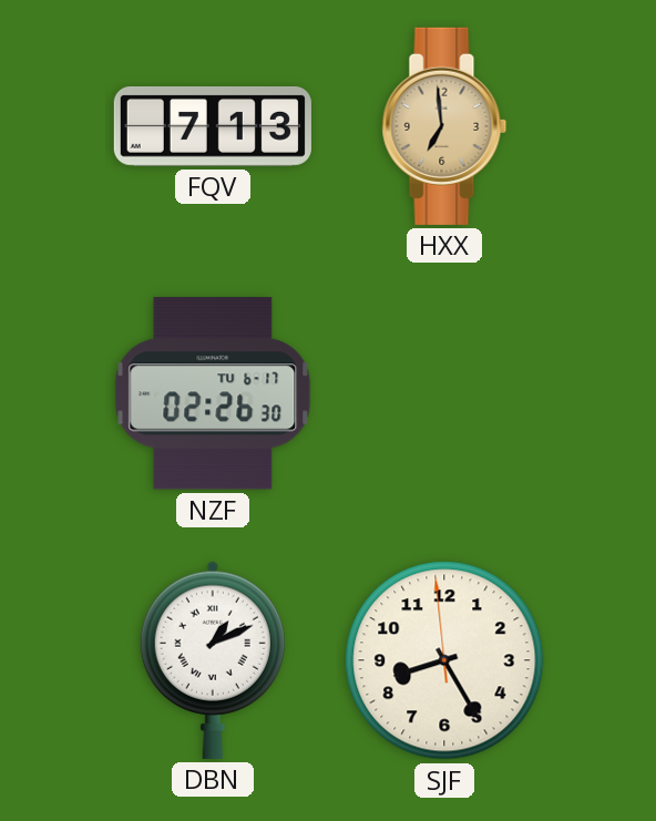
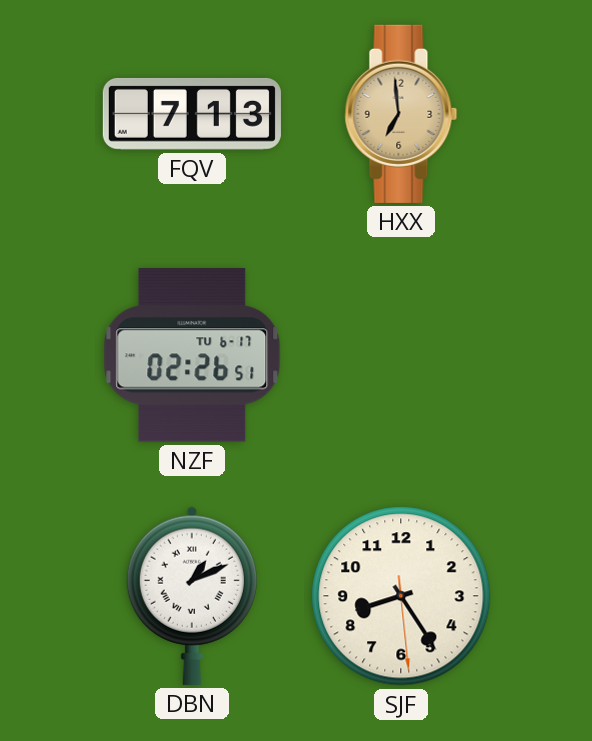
NZF: 02:26:30 -> 02:26:51 (192, 355)
SJF: 8:24:59 -> 8:24:29 (401, 596)
